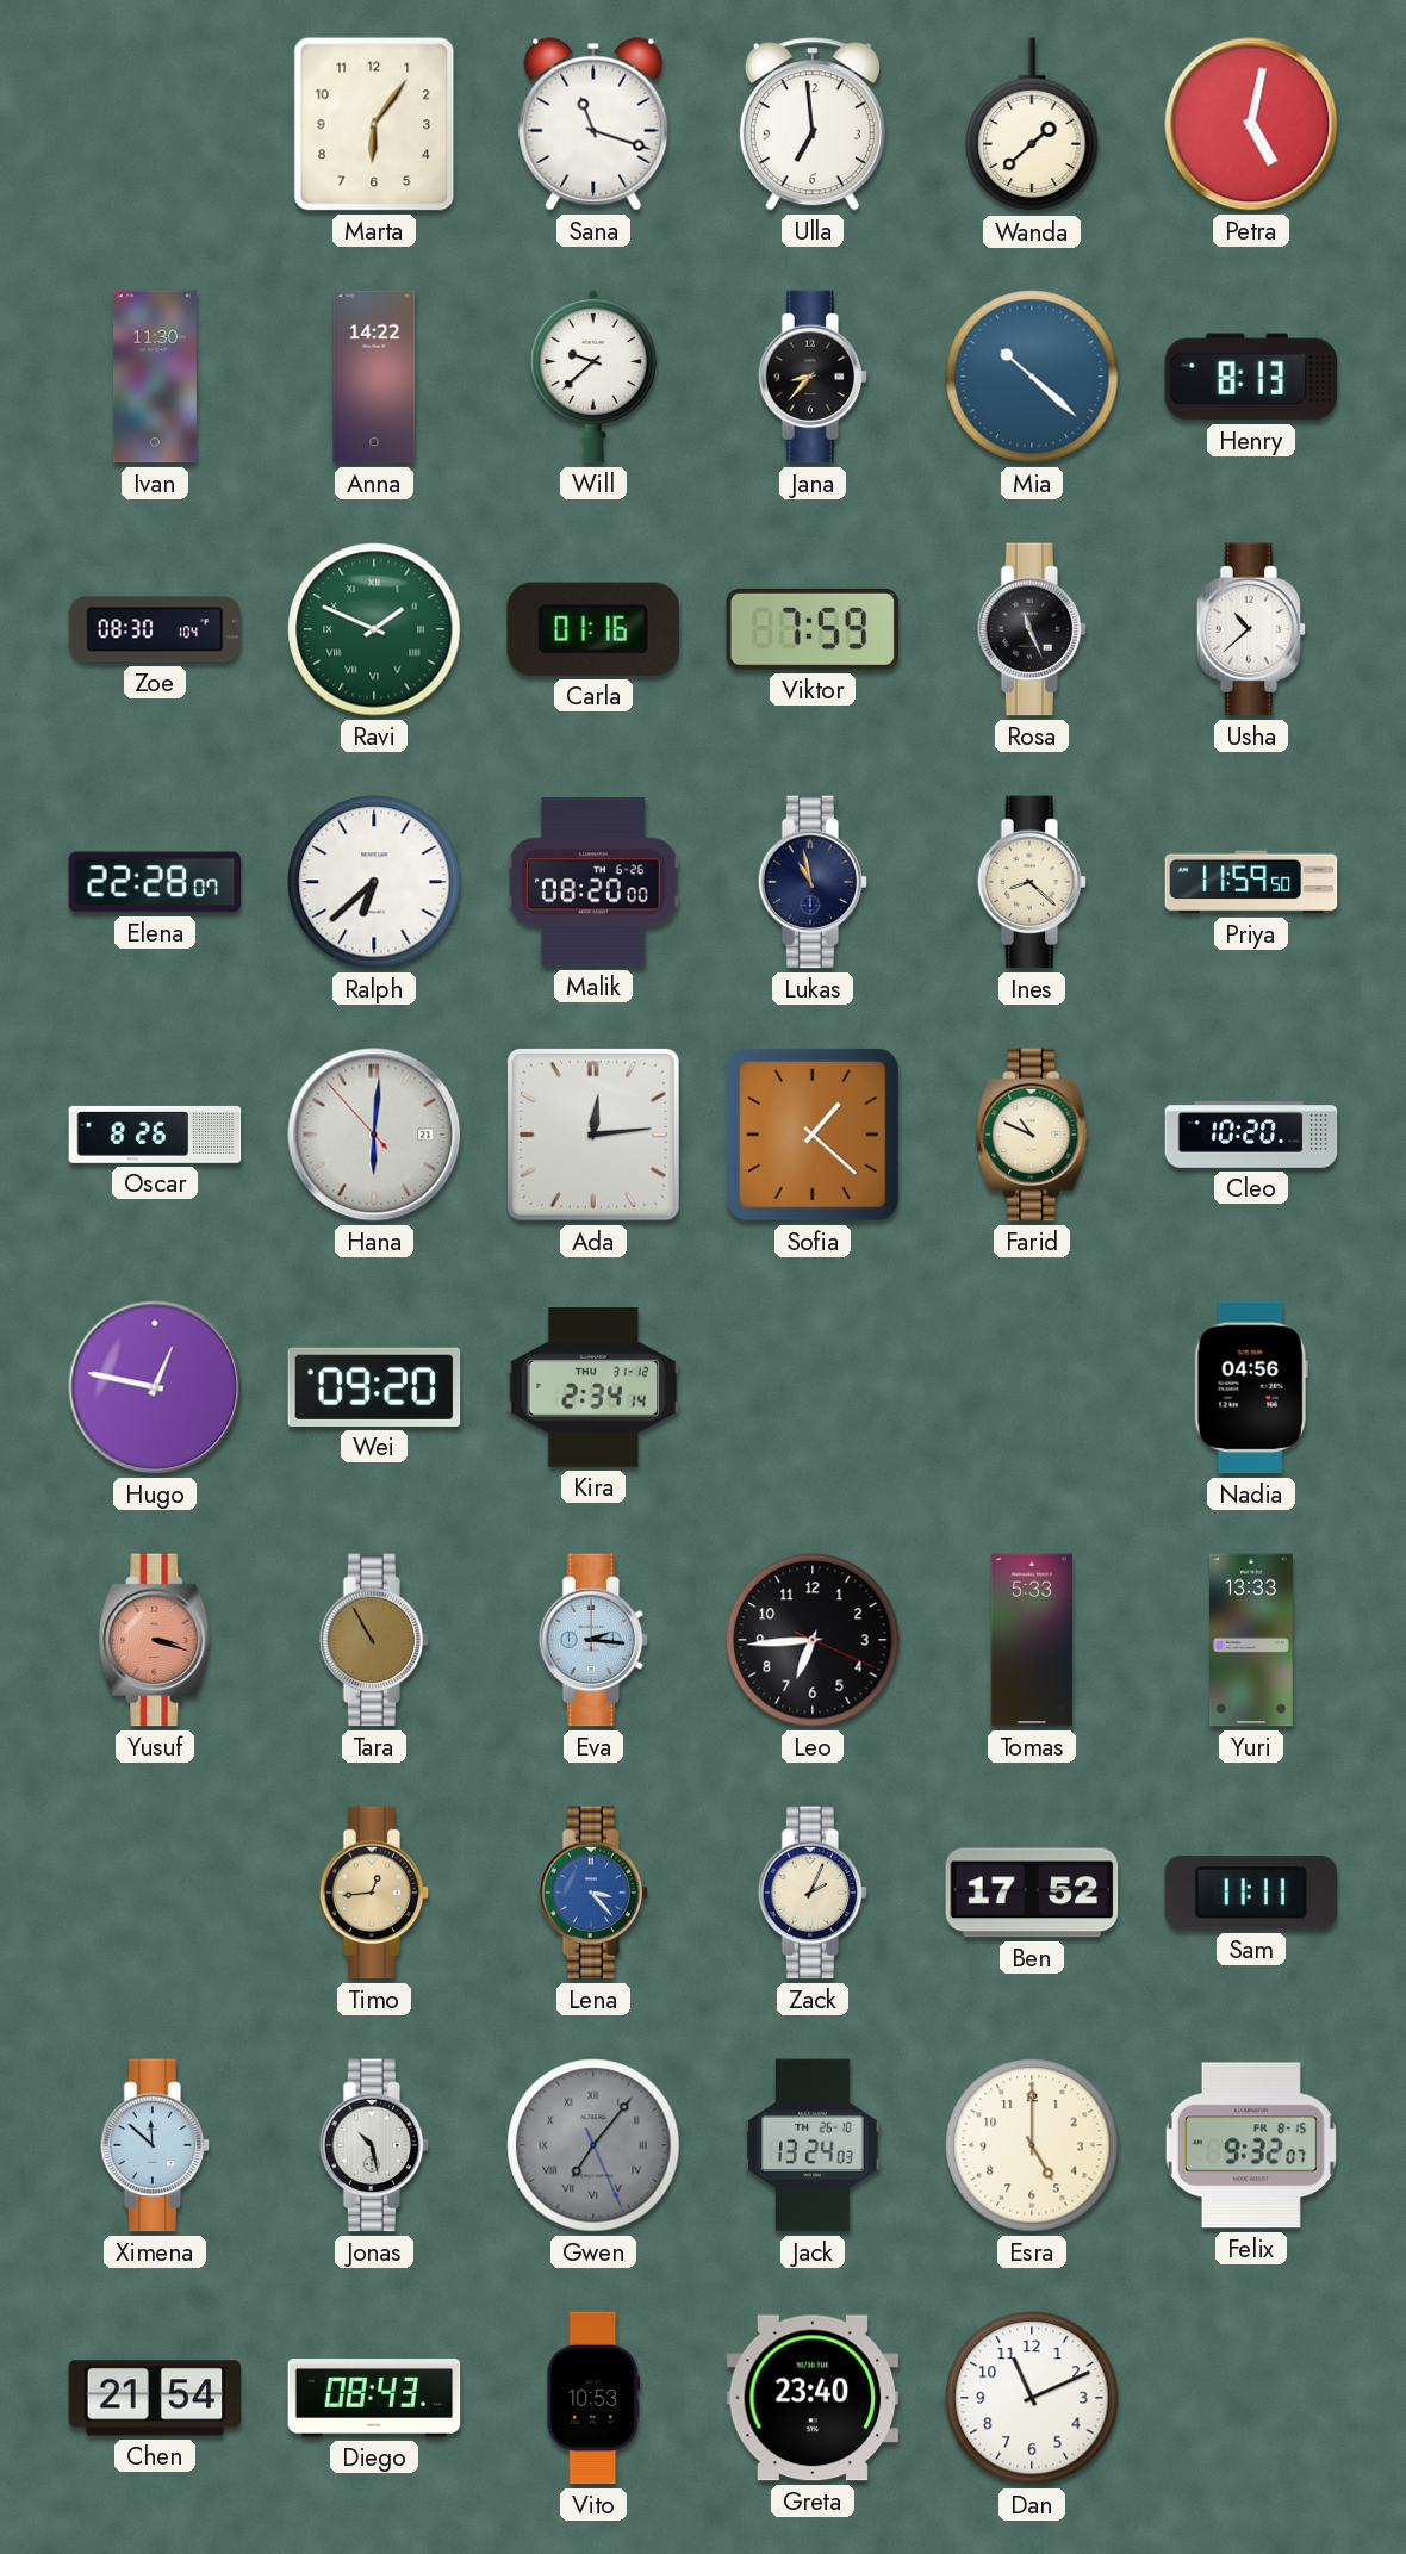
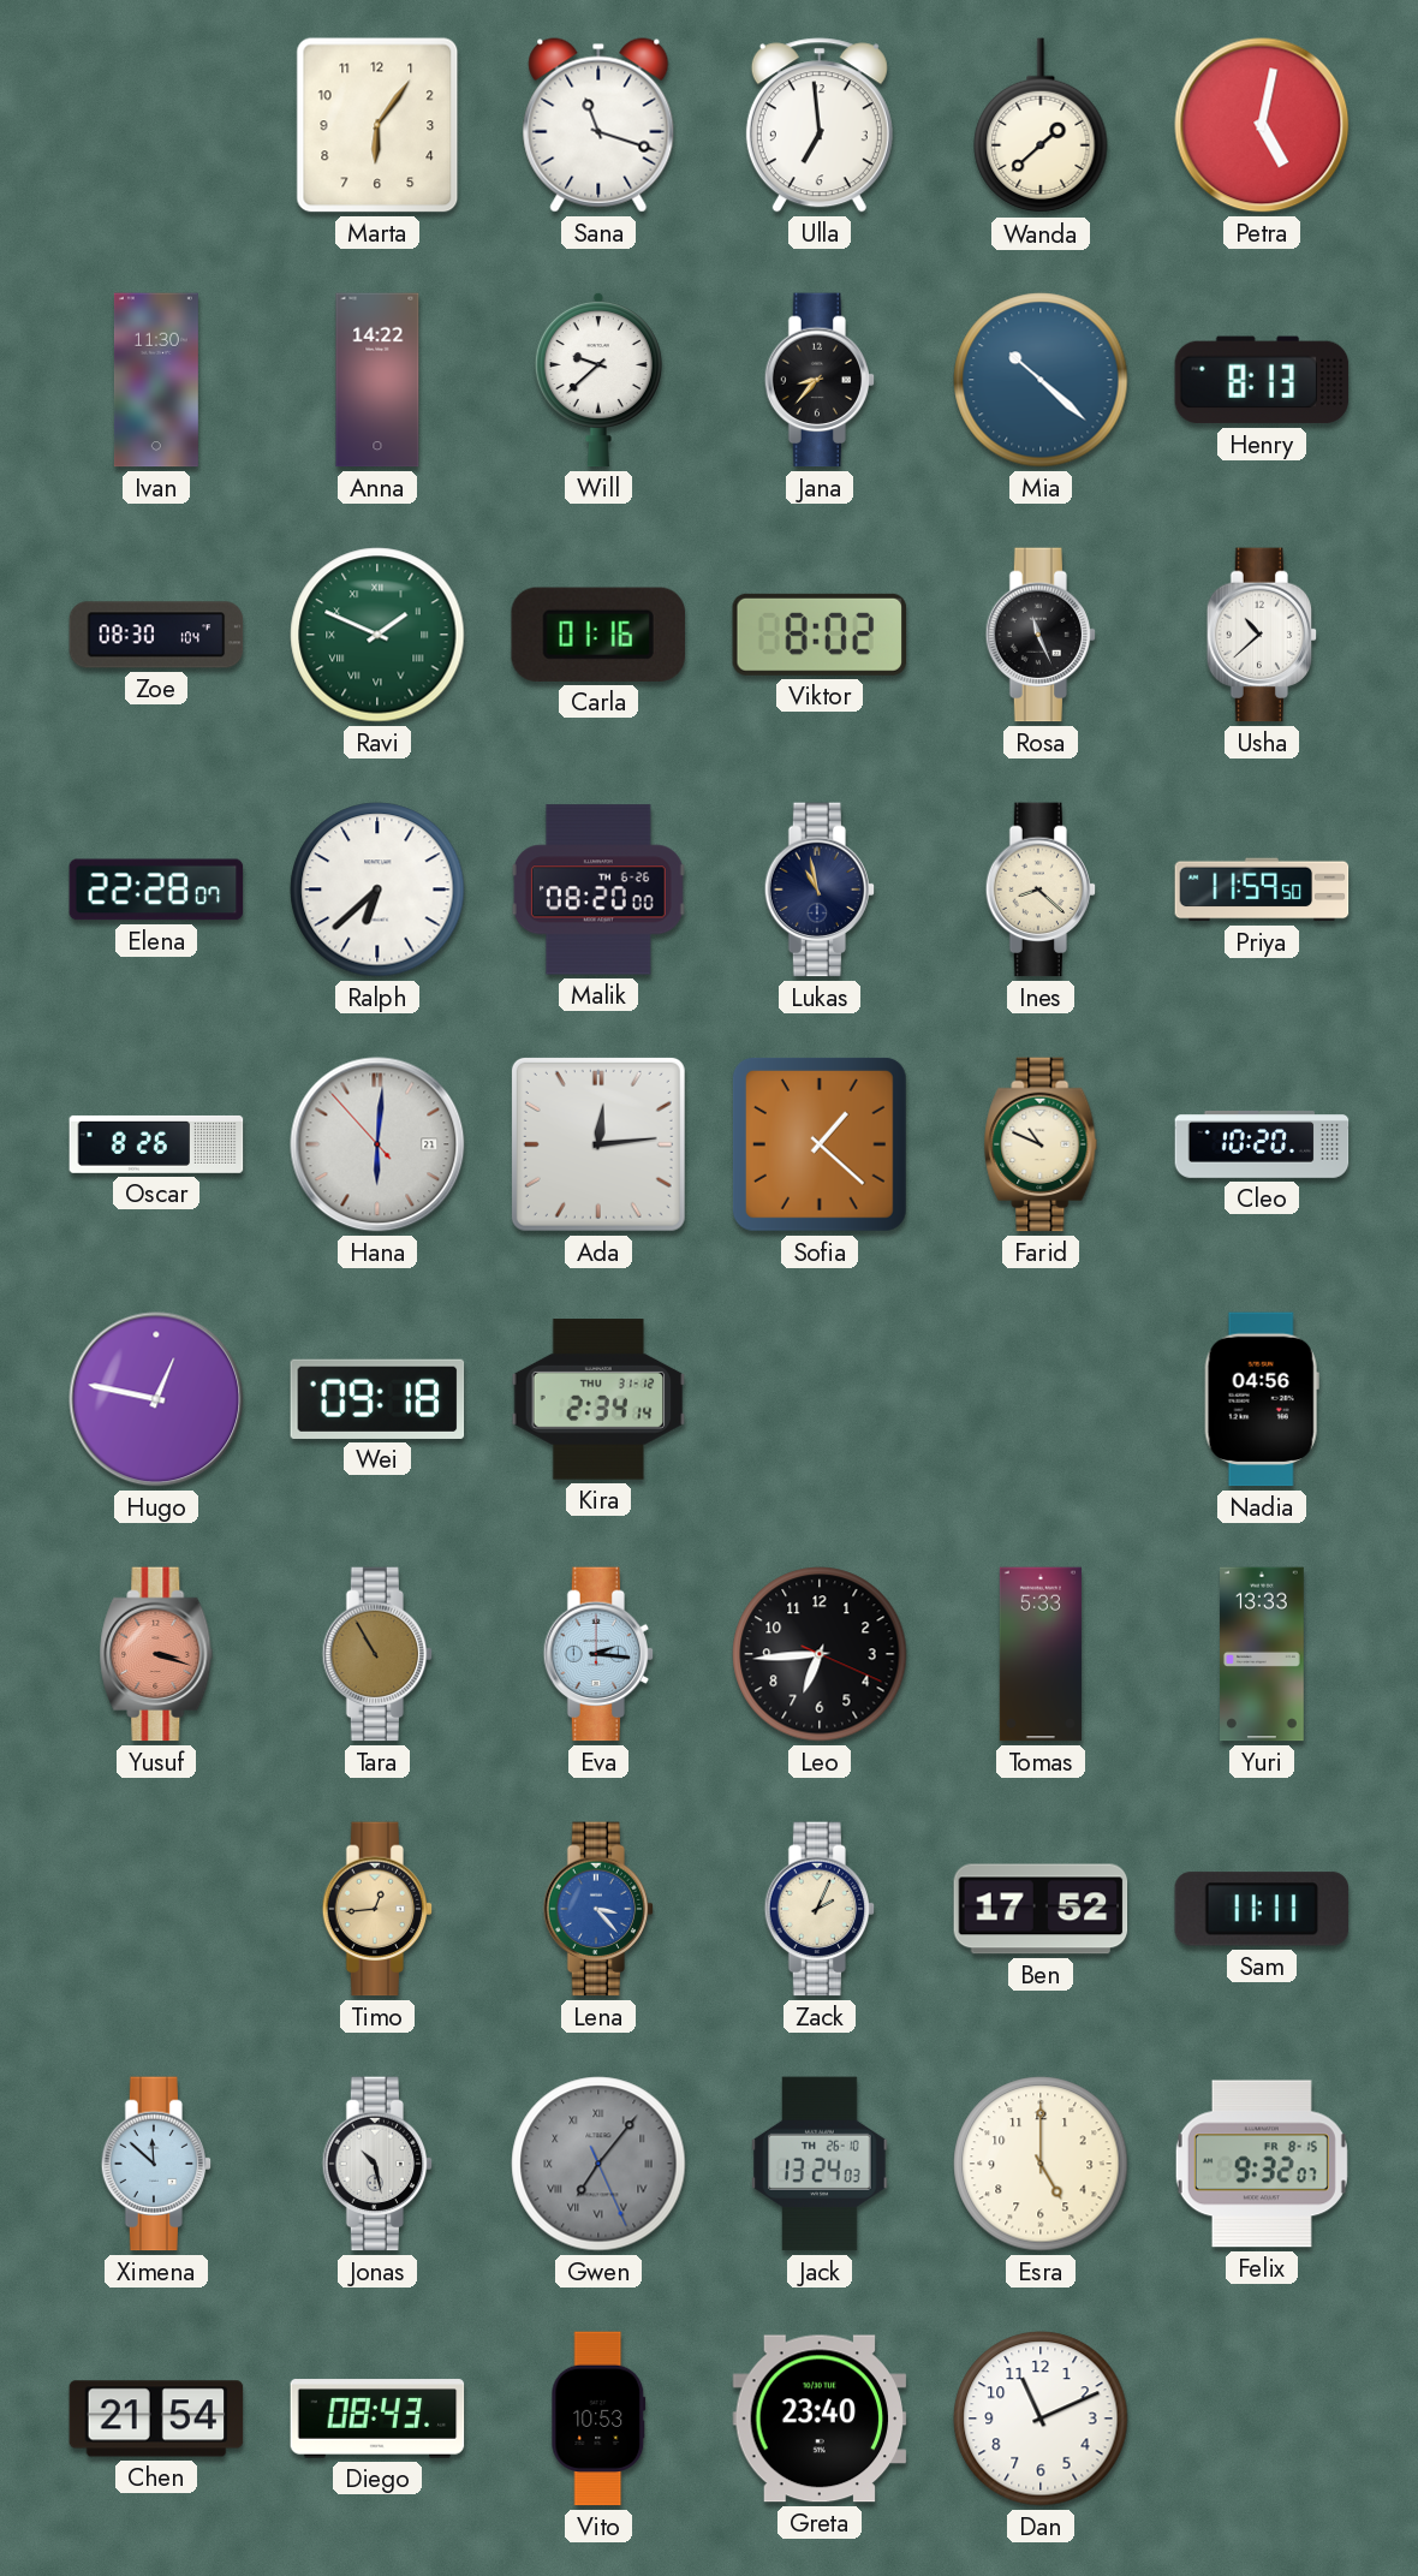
Viktor: 7:59 -> 8:02 (820, 635)
Wei: 09:20 -> 09:18 (377, 1399)
